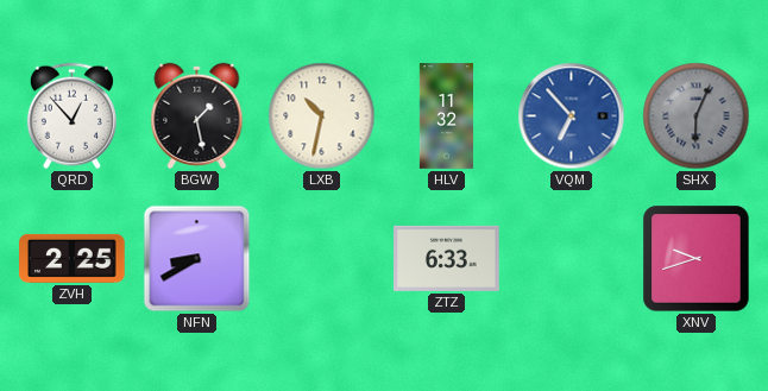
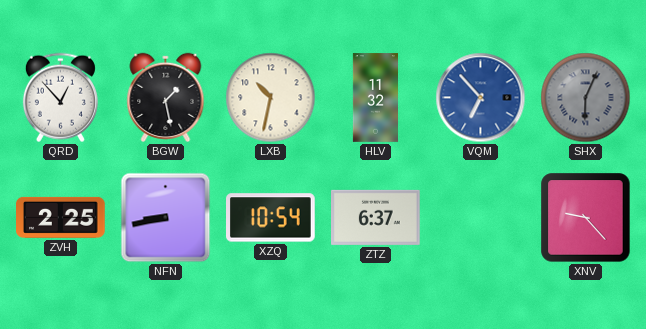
NFN: 8:40 -> 8:43 (166, 218)
XZQ: none -> 10:54 (271, 218)
ZTZ: 6:33 -> 6:37 (376, 217)
XNV: 9:42 -> 9:23 (586, 218)
